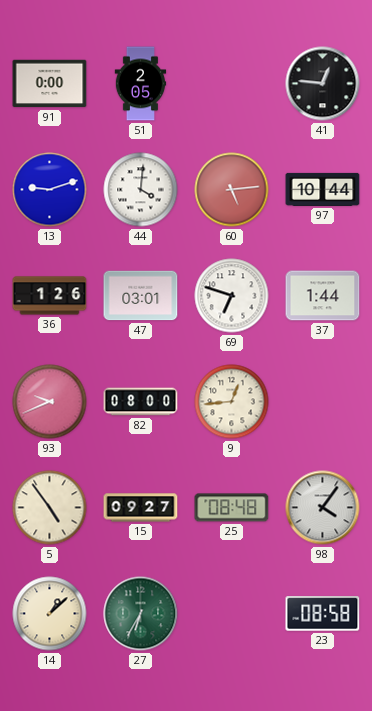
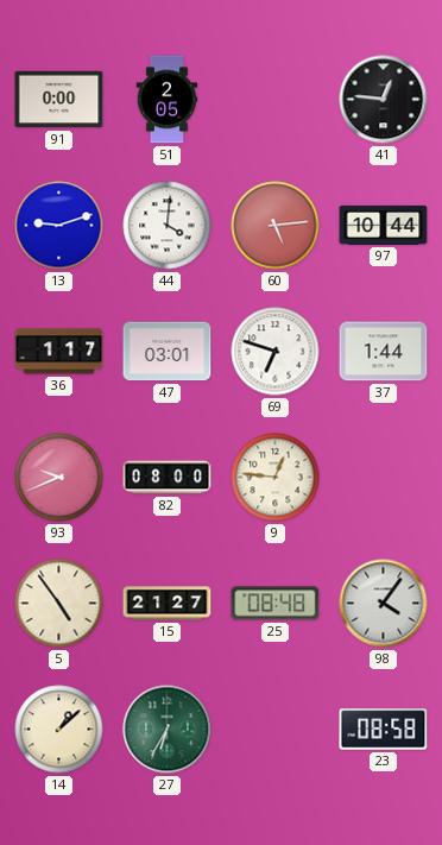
36: 1:26 -> 1:17 (59, 352)
9: 12:44 -> 12:46 (276, 478)
15: 09:27 -> 21:27 (168, 604)
